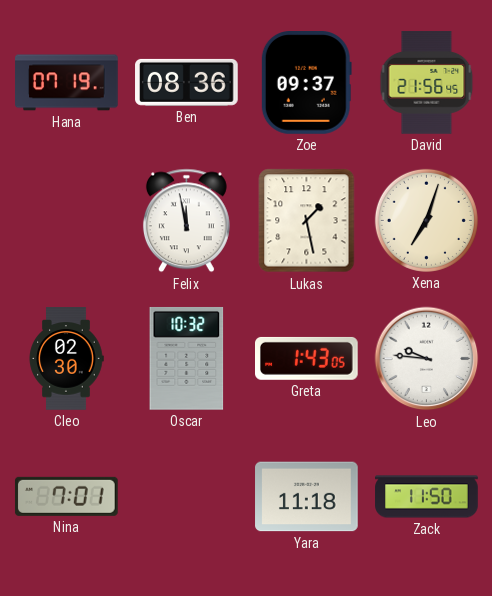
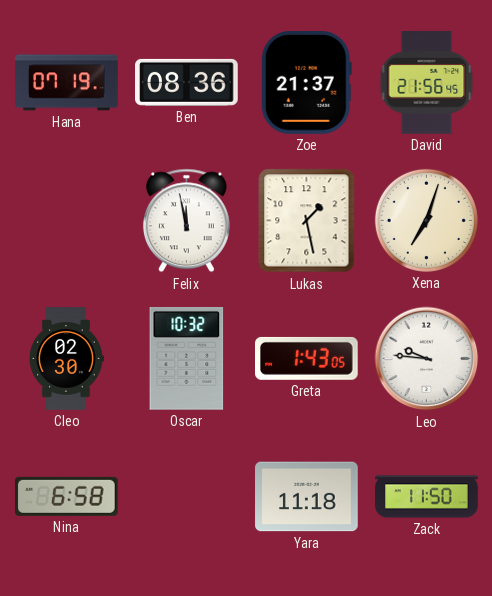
Zoe: 09:37 -> 21:37 (306, 83)
Nina: 7:01 -> 6:58 (67, 496)
